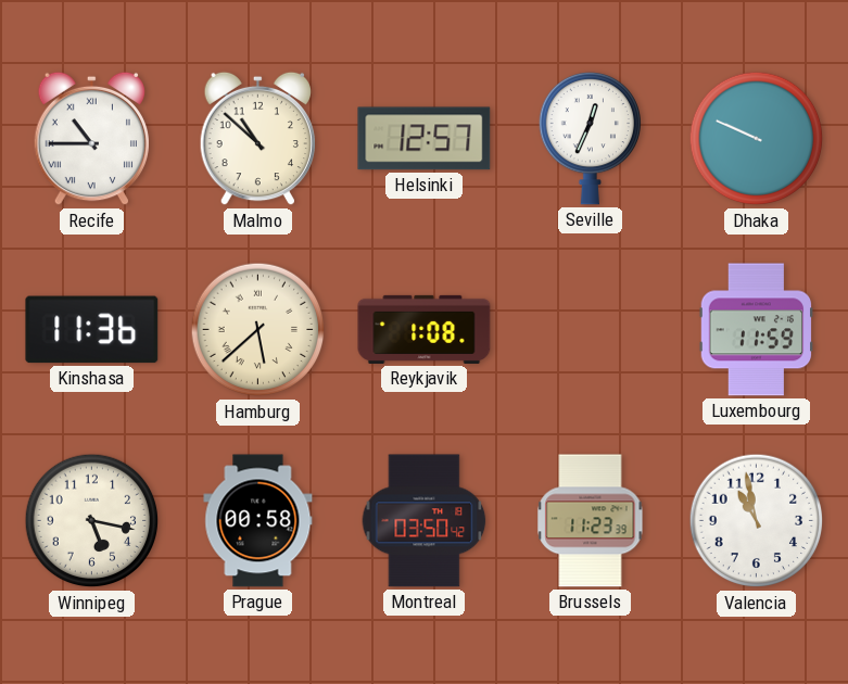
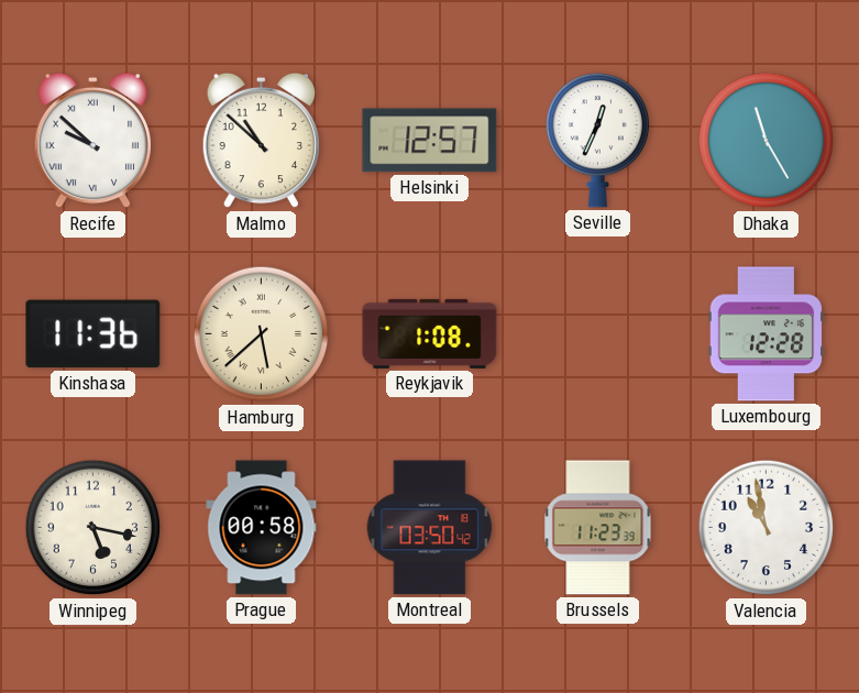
Recife: 10:45 -> 9:52 (92, 141)
Dhaka: 9:49 -> 11:25 (767, 141)
Luxembourg: 11:59 -> 12:28 (767, 334)
